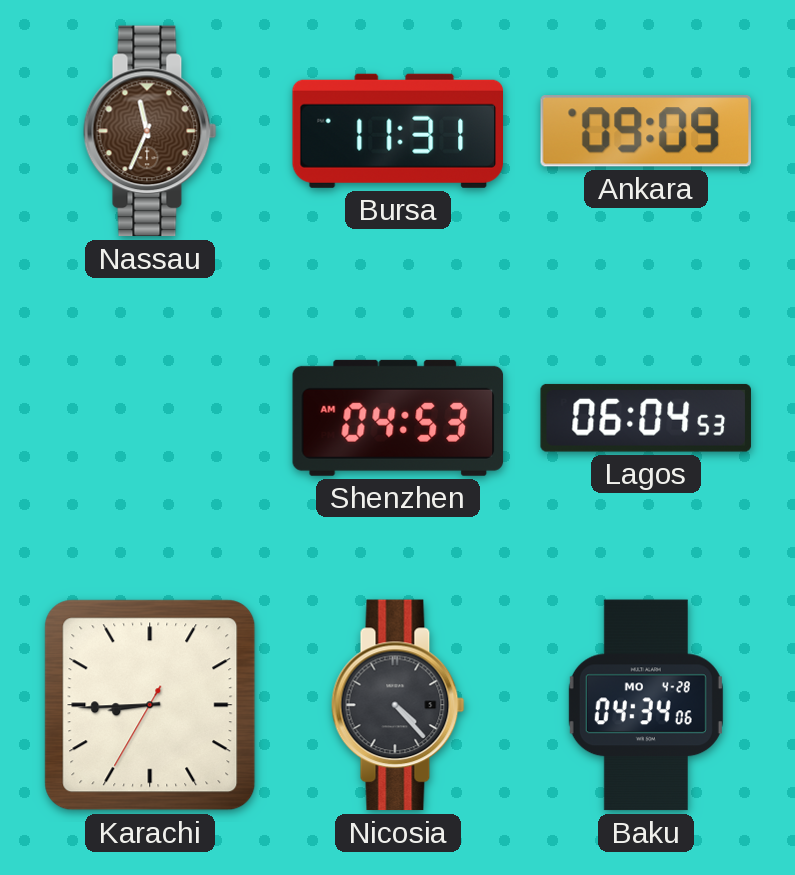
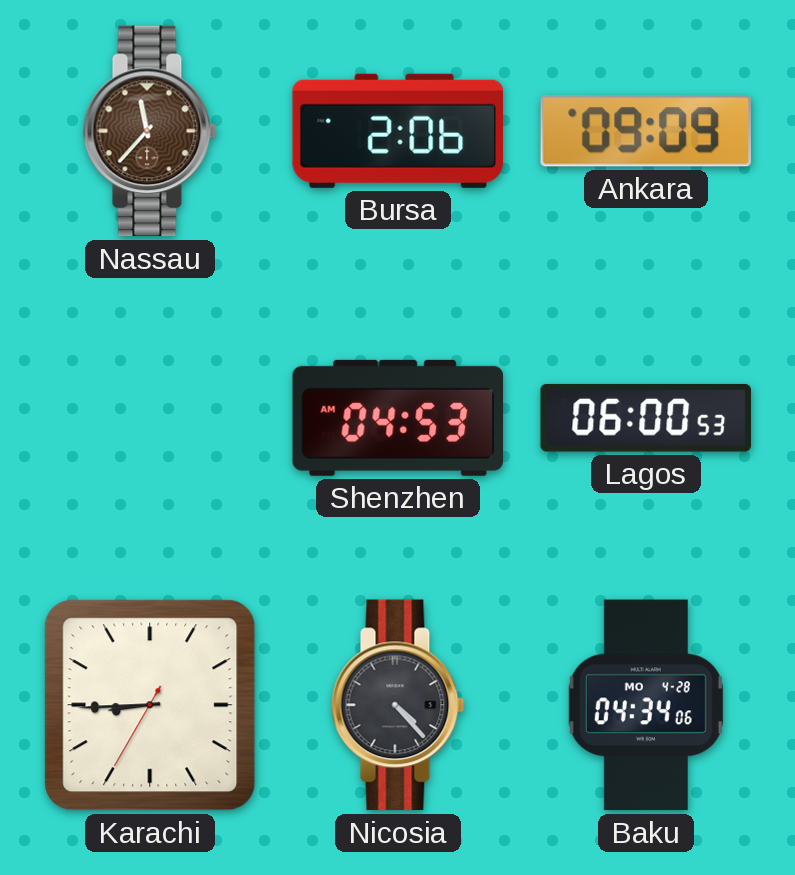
Nassau: 11:34 -> 11:37 (150, 131)
Bursa: 11:31 -> 2:06 (397, 131)
Lagos: 06:04 -> 06:00 (646, 418)
